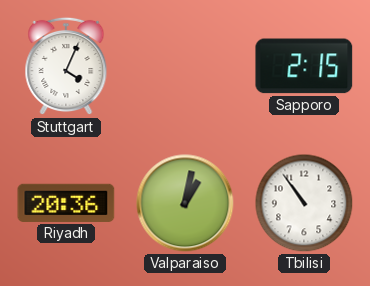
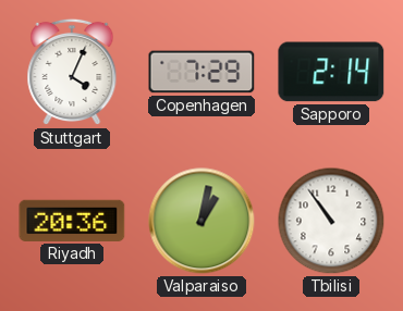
Copenhagen: none -> 7:29 (201, 72)
Sapporo: 2:15 -> 2:14 (331, 72)
